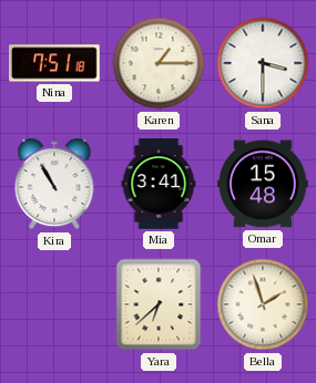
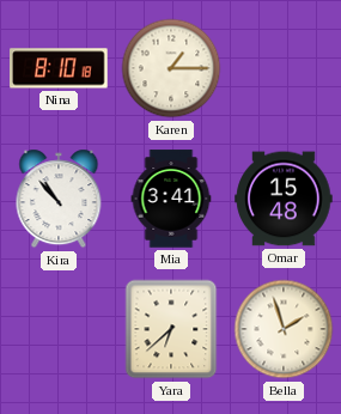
Nina: 7:51 -> 8:10 (59, 68)
Sana: 3:30 -> none (263, 63)
Kira: 10:55 -> 10:53 (59, 199)
